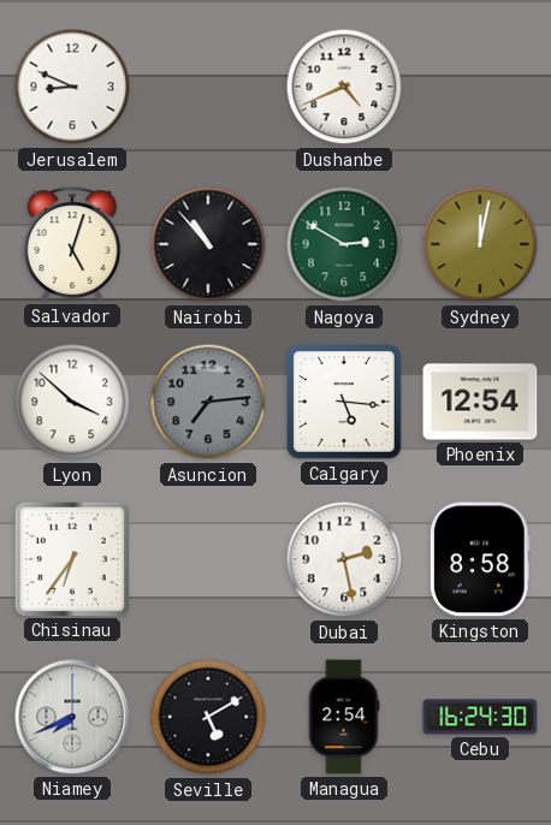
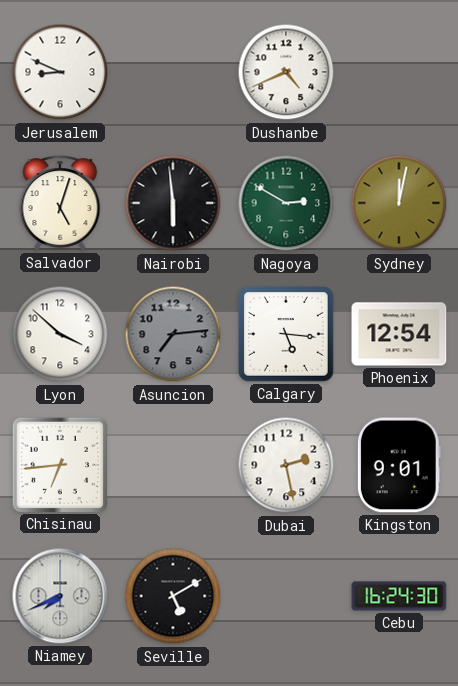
Nairobi: 10:53 -> 5:59 (173, 203)
Chisinau: 6:36 -> 6:44 (59, 464)
Kingston: 8:58 -> 9:01 (399, 465)
Managua: 2:54 -> none (344, 717)
